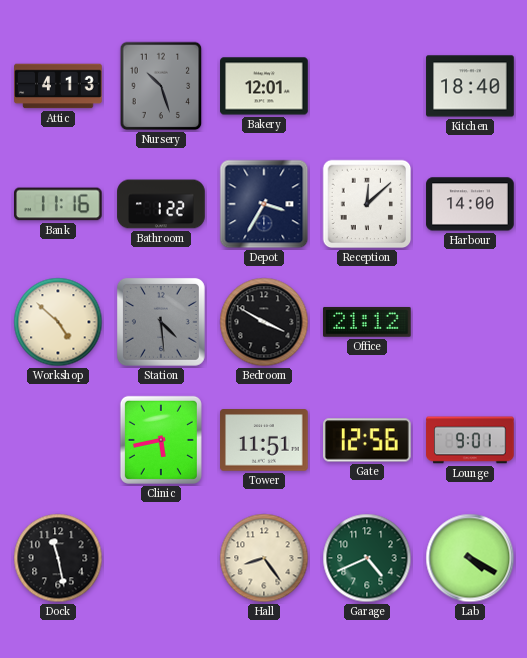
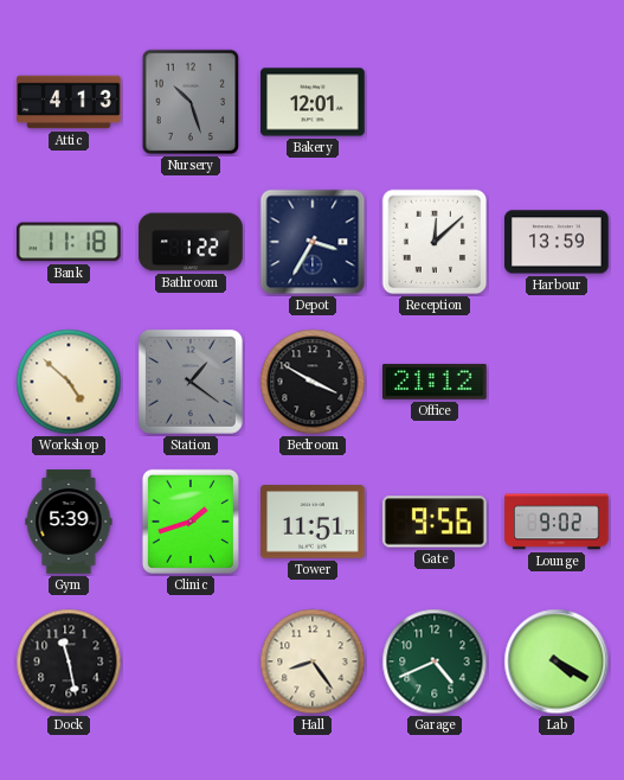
Kitchen: 18:40 -> none (470, 86)
Bank: 11:16 -> 11:18 (70, 242)
Harbour: 14:00 -> 13:59 (557, 242)
Station: 4:29 -> 1:21 (191, 382)
Gym: none -> 5:39 (69, 522)
Clinic: 5:43 -> 1:42 (191, 522)
Gate: 12:56 -> 9:56 (436, 522)
Lounge: 9:01 -> 9:02 (557, 522)
